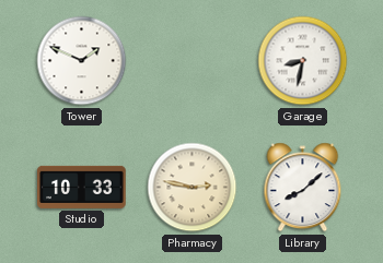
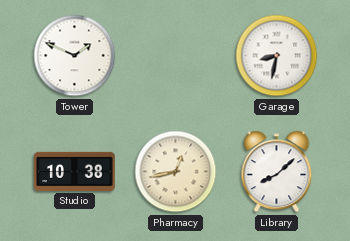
Studio: 10:33 -> 10:38 (75, 171)
Pharmacy: 2:47 -> 12:43 (176, 172)
